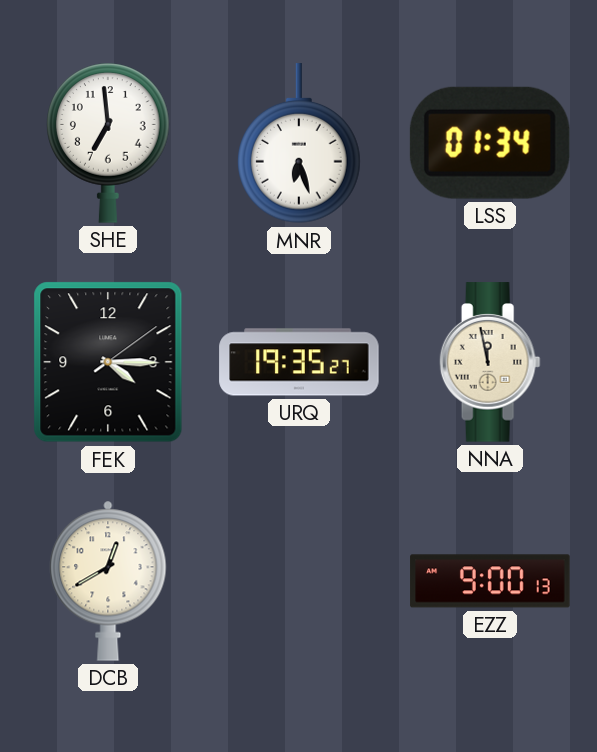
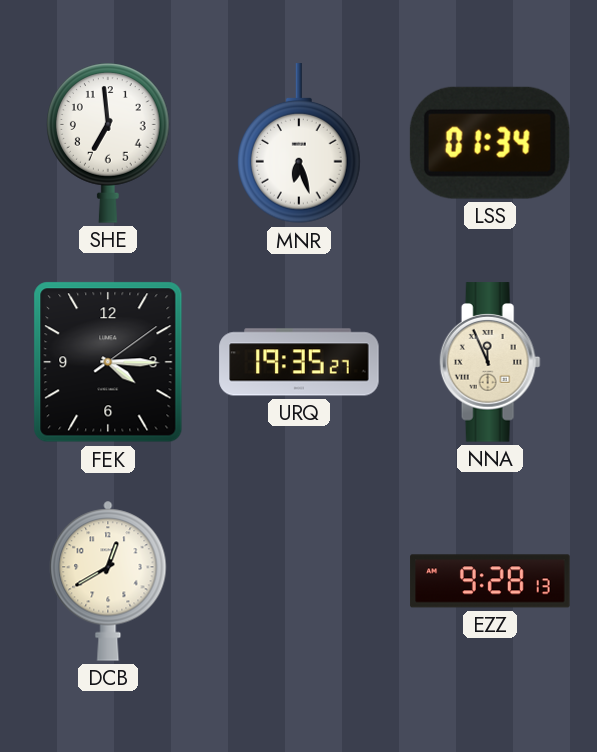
NNA: 11:58 -> 11:56 (490, 362)
EZZ: 9:00 -> 9:28 (490, 581)
